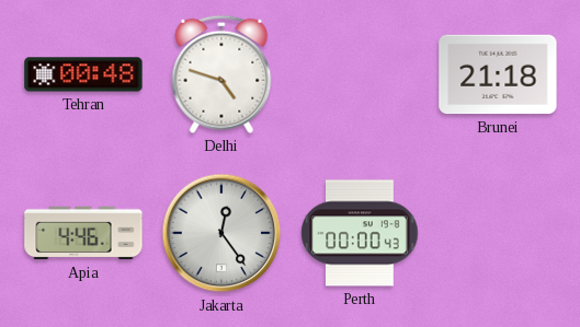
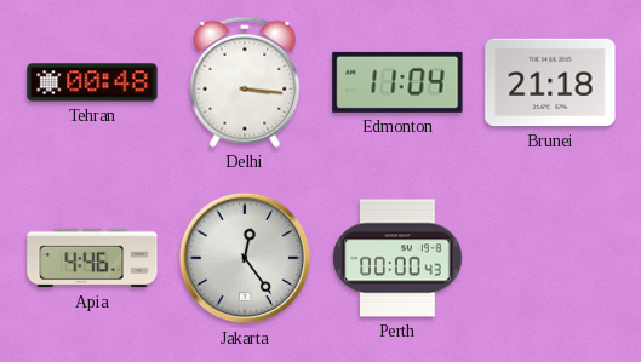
Delhi: 4:48 -> 3:16 (245, 82)
Edmonton: none -> 11:04 (397, 82)
